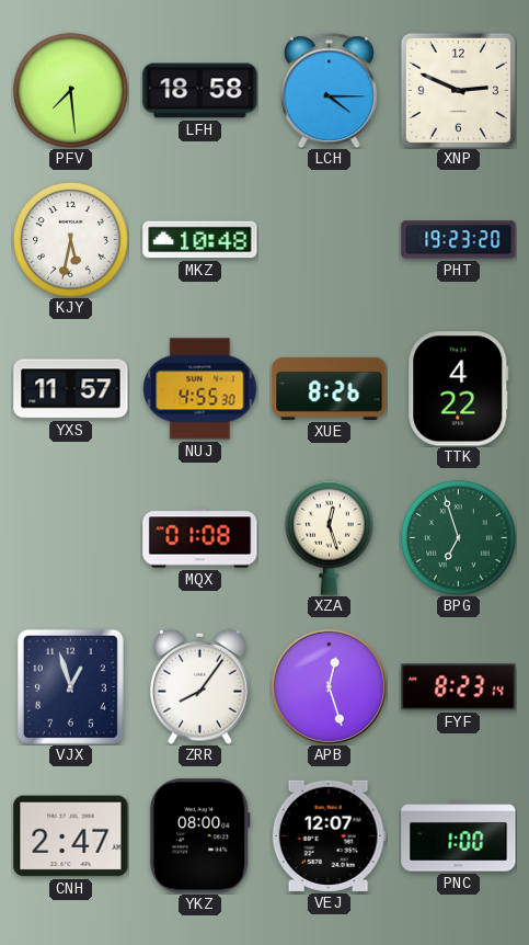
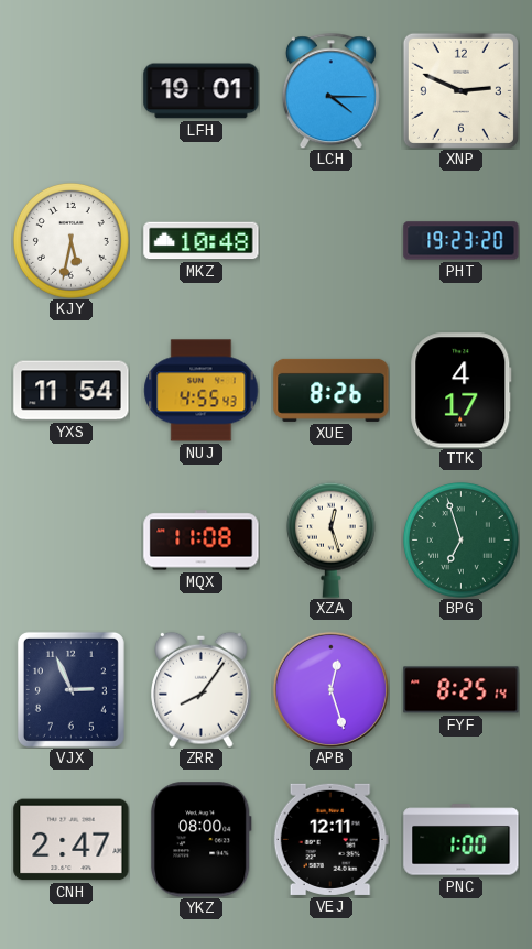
PFV: 7:29 -> none (71, 91)
LFH: 18:58 -> 19:01 (202, 91)
YXS: 11:57 -> 11:54 (72, 391)
NUJ: 4:55:30 -> 4:55:43 (202, 391)
TTK: 4:22 -> 4:17 (462, 391)
MQX: 01:08 -> 11:08 (202, 541)
VJX: 12:57 -> 2:56 (70, 689)
FYF: 8:23 -> 8:25 (462, 690)
VEJ: 12:07 -> 12:11 (330, 839)
